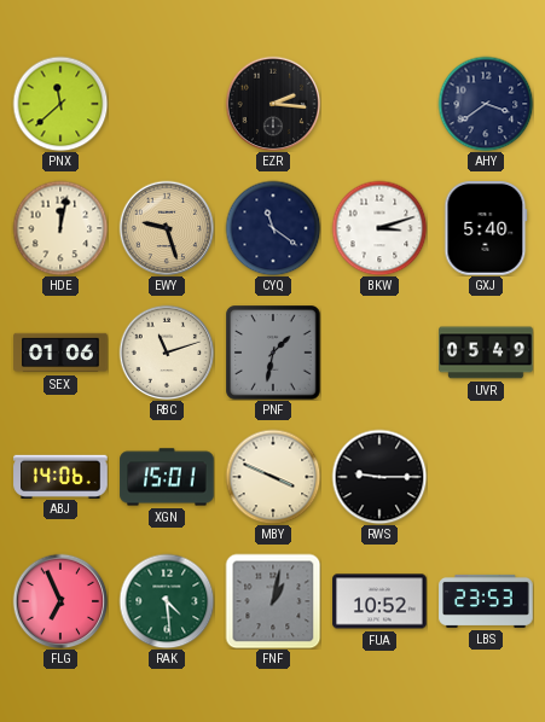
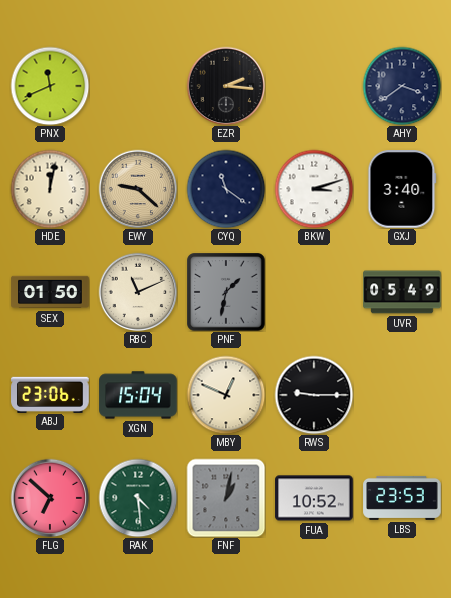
PNX: 11:38 -> 11:41 (50, 86)
EWY: 9:27 -> 9:22 (138, 189)
GXJ: 5:40 -> 3:40 (402, 189)
SEX: 01:06 -> 01:50 (50, 292)
RBC: 11:12 -> 11:11 (138, 292)
ABJ: 14:06 -> 23:06 (50, 394)
XGN: 15:01 -> 15:04 (138, 395)
MBY: 3:49 -> 12:49 (226, 395)
FLG: 6:56 -> 6:52 (50, 498)
